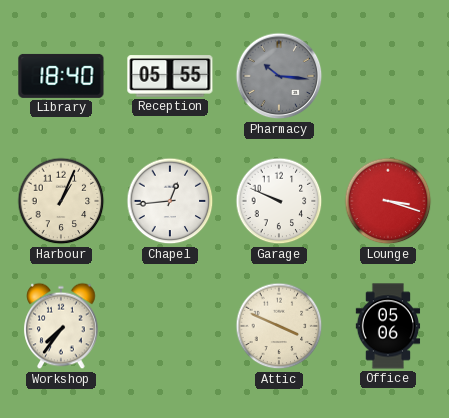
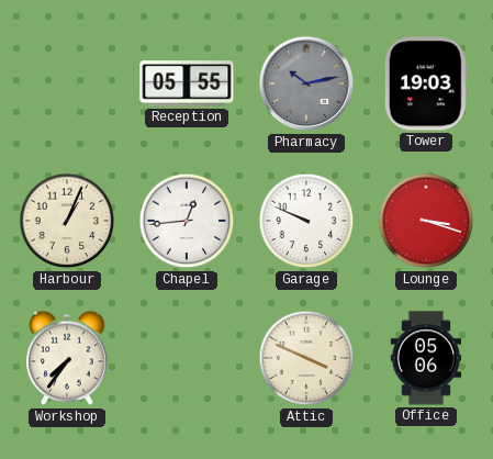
Library: 18:40 -> none (61, 76)
Pharmacy: 10:16 -> 10:13 (306, 83)
Tower: none -> 19:03 (426, 83)
